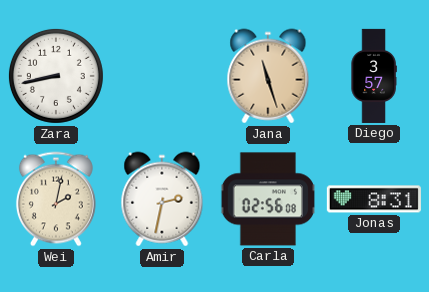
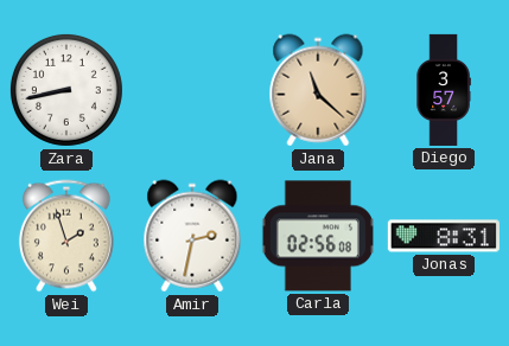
Jana: 11:27 -> 11:22 (318, 90)
Wei: 2:02 -> 1:57 (66, 236)
